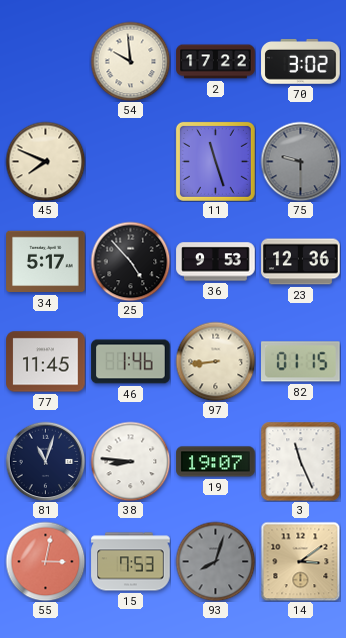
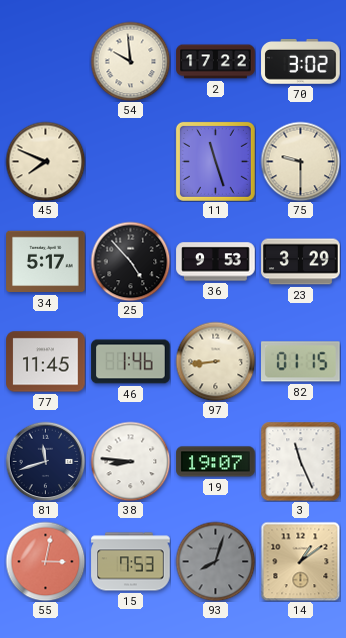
75 dial: grey -> cream (300, 161)
23: 12:36 -> 3:29 (301, 262)
81: 11:03 -> 11:42 (45, 461)
14: 3:09 -> 1:09 (300, 561)
